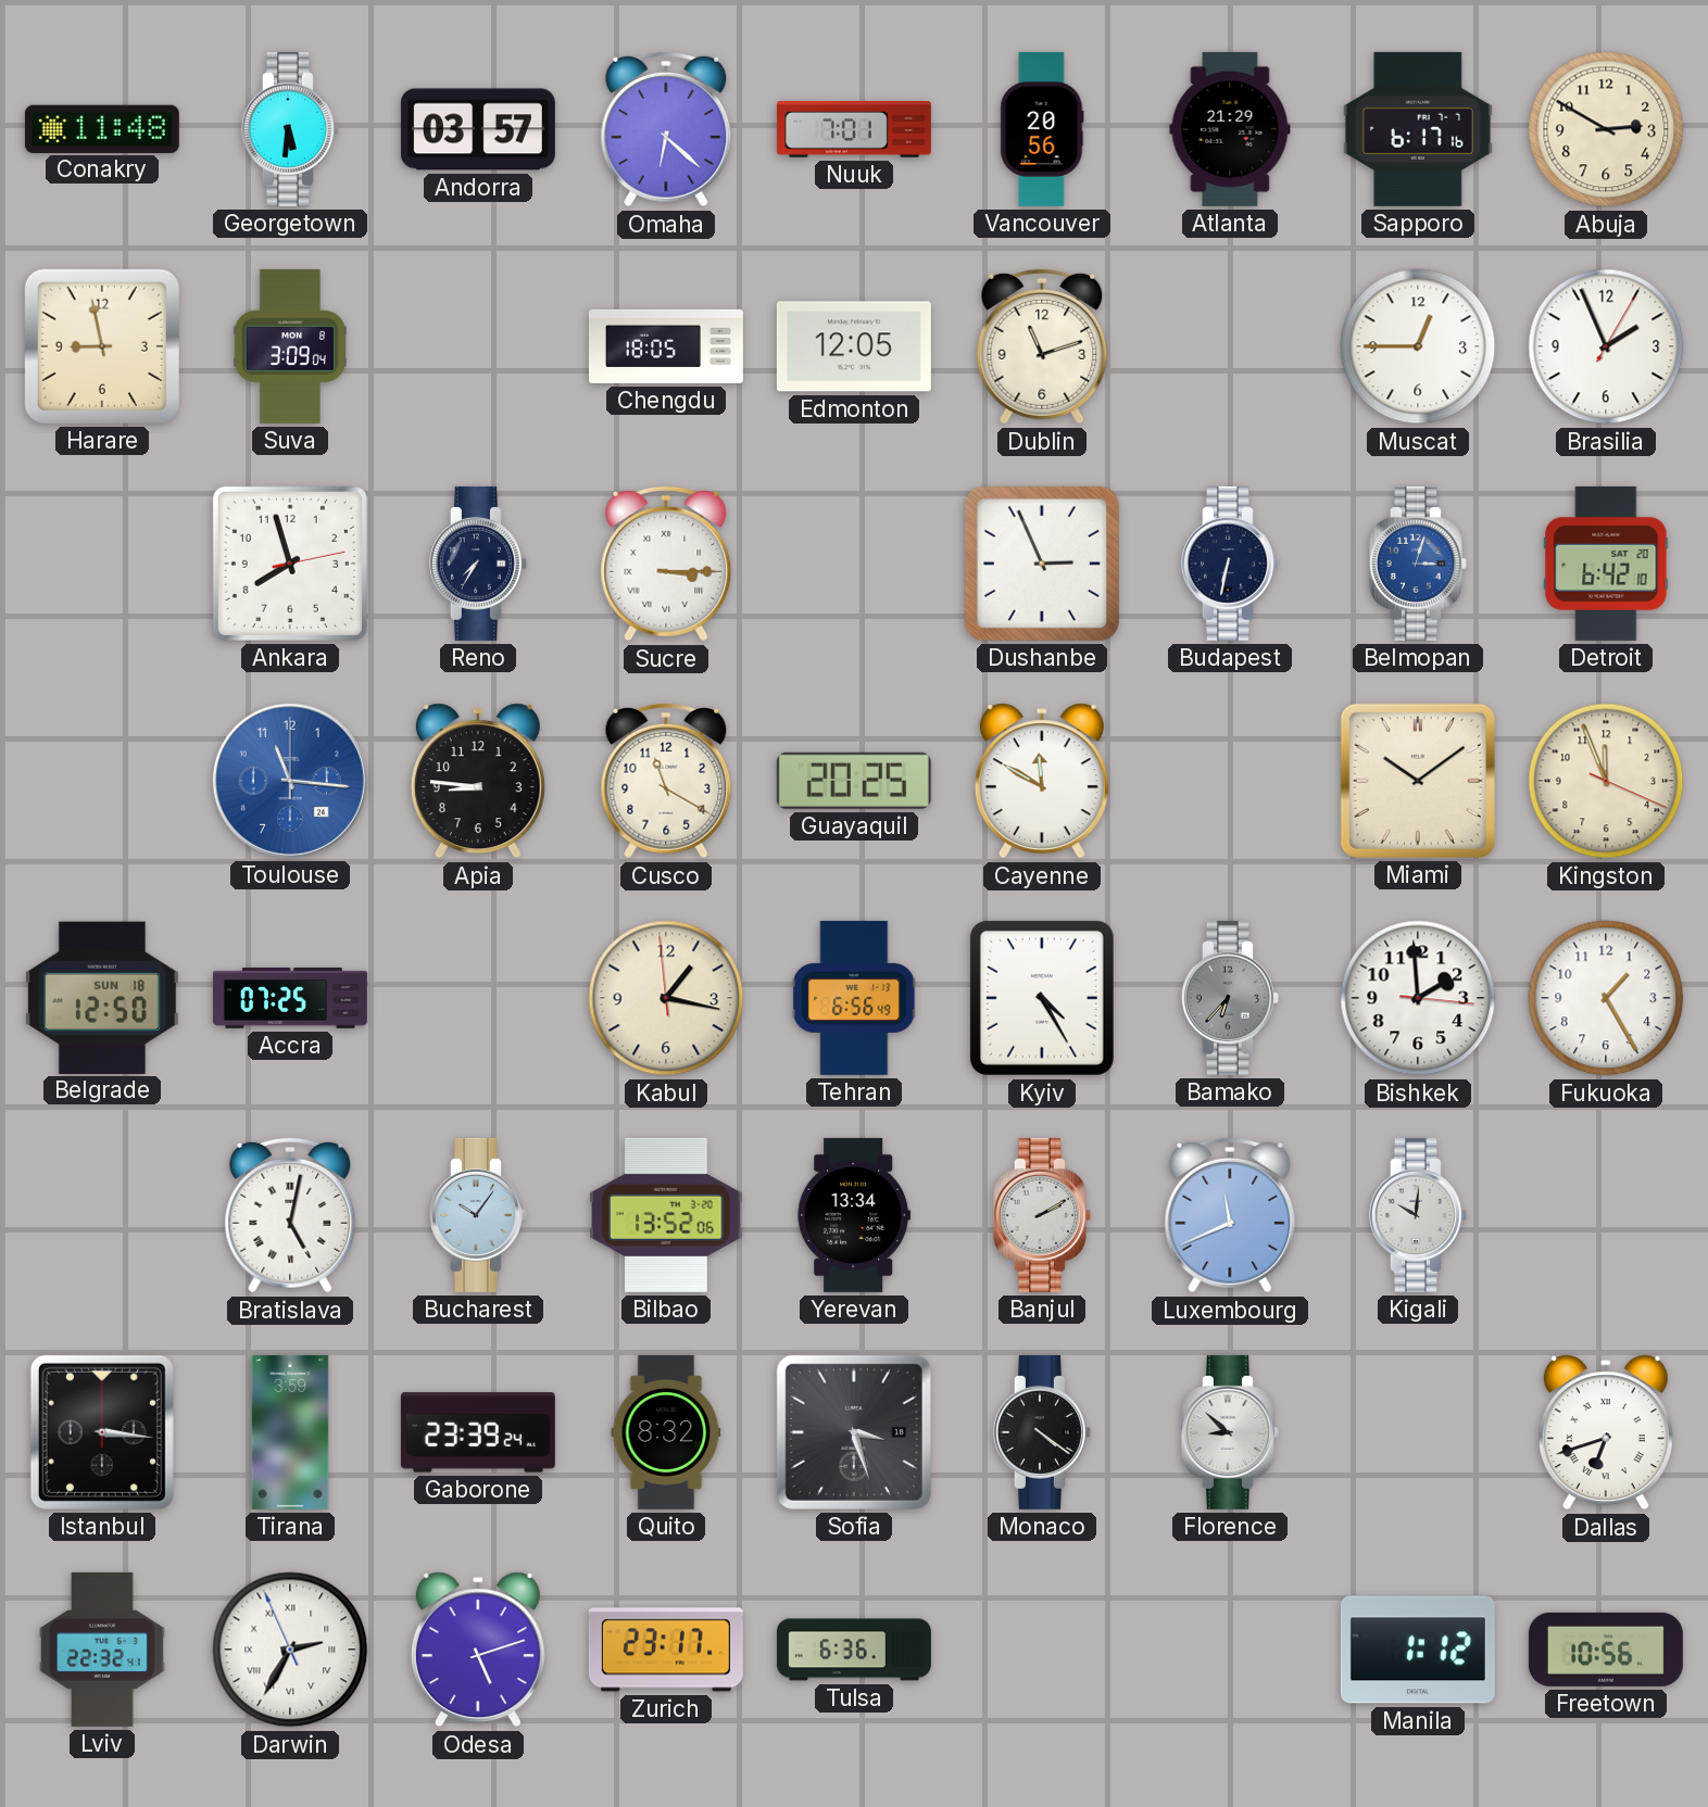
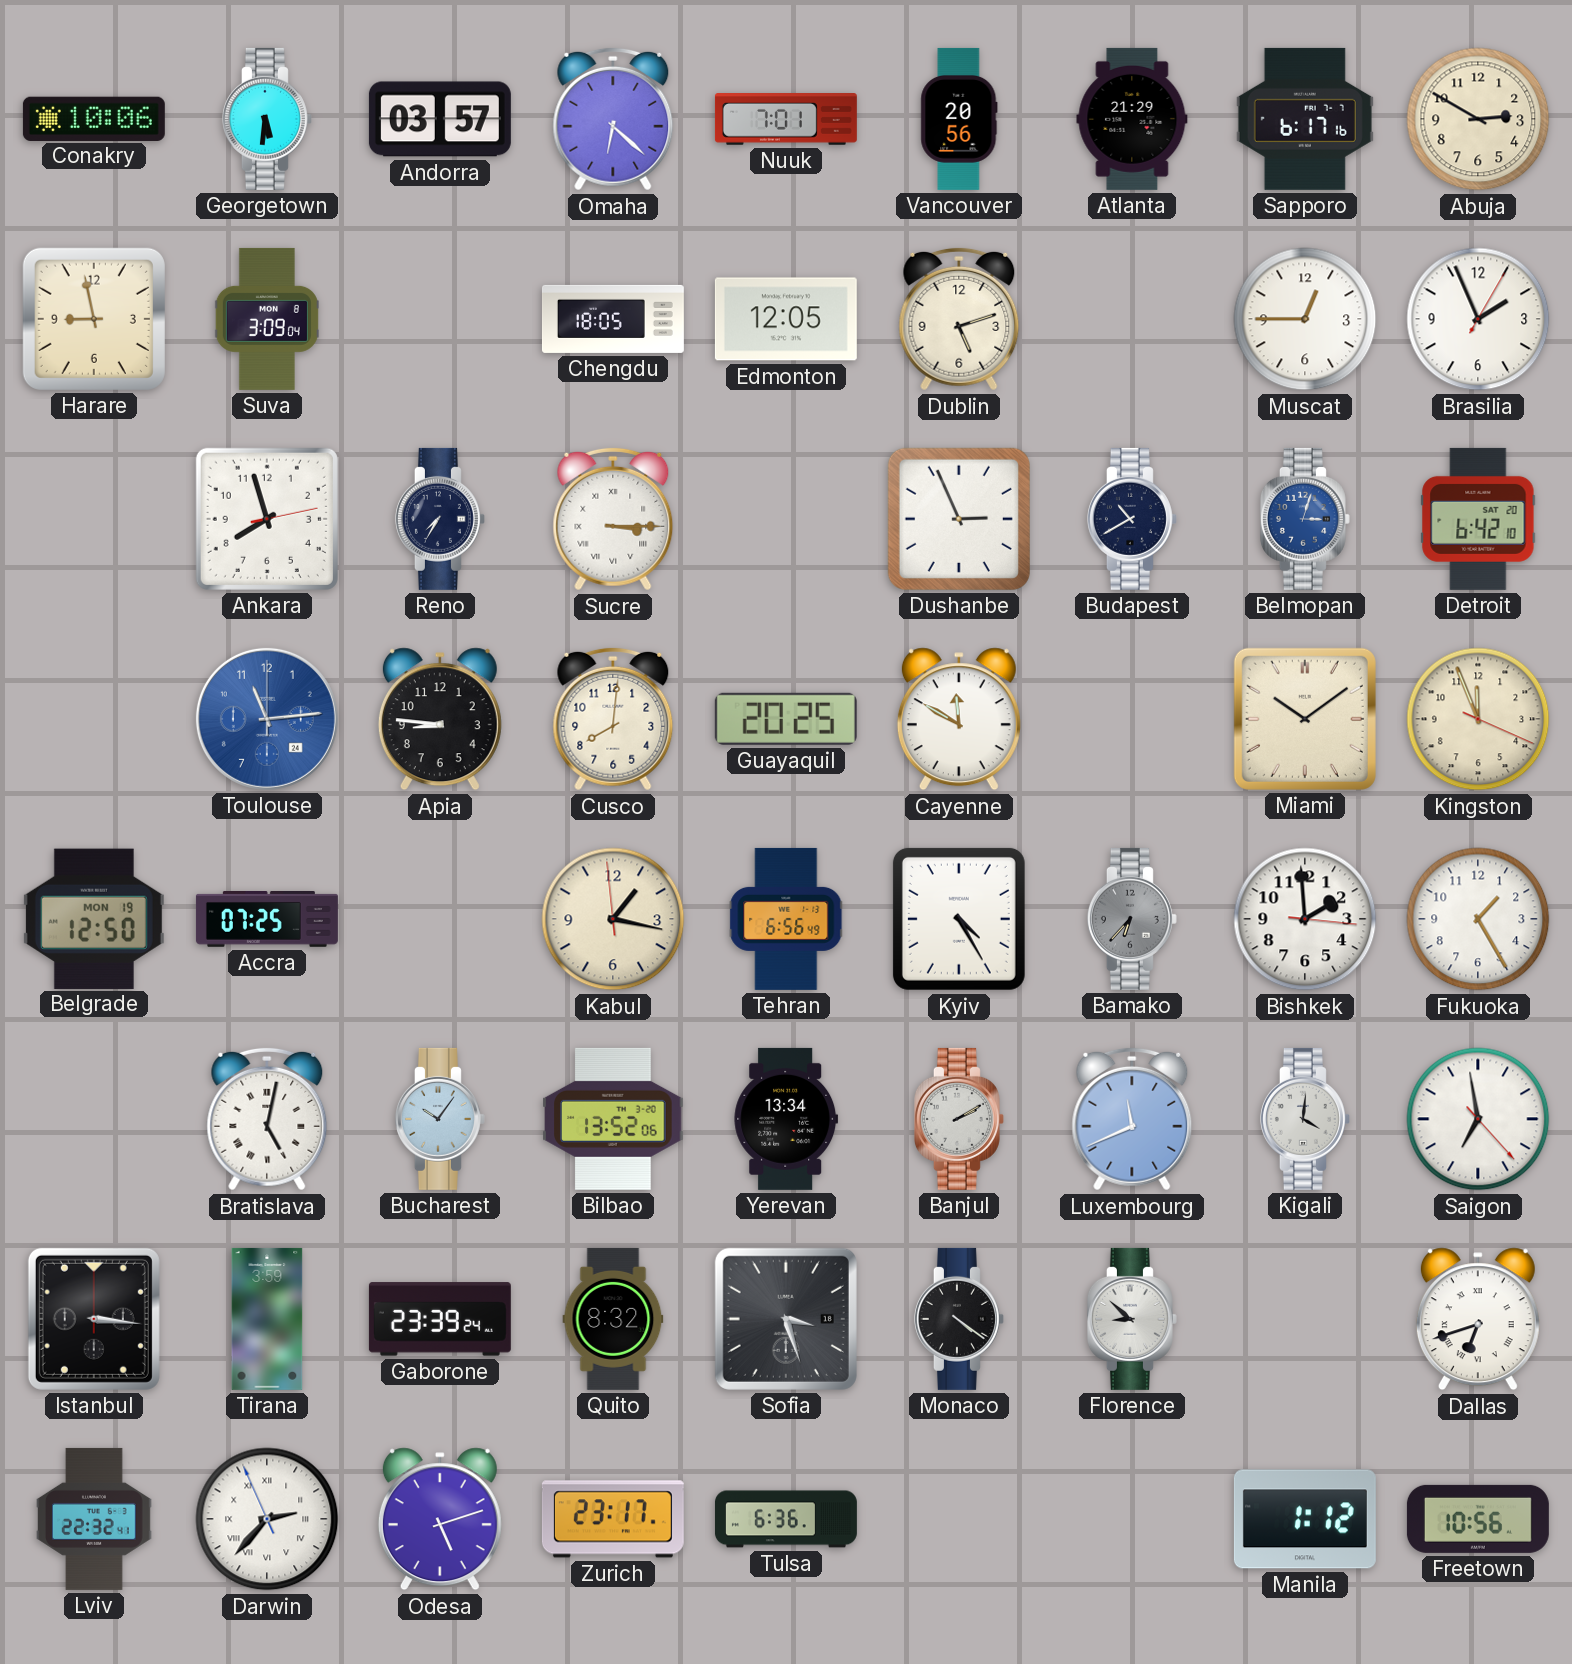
Conakry: 11:48 -> 10:06 (94, 118)
Dublin: 11:12 -> 5:12 (959, 319)
Budapest: 6:32 -> 10:40 (1132, 519)
Toulouse: 11:16 -> 11:14 (267, 719)
Cusco: 11:20 -> 8:01 (613, 719)
Belgrade date: SUN 18 -> MON 19 (94, 918)
Kigali: 10:01 -> 4:01 (1305, 1119)
Saigon: none -> 6:58 (1478, 1119)
Darwin: 2:34 -> 2:36 (267, 1519)
